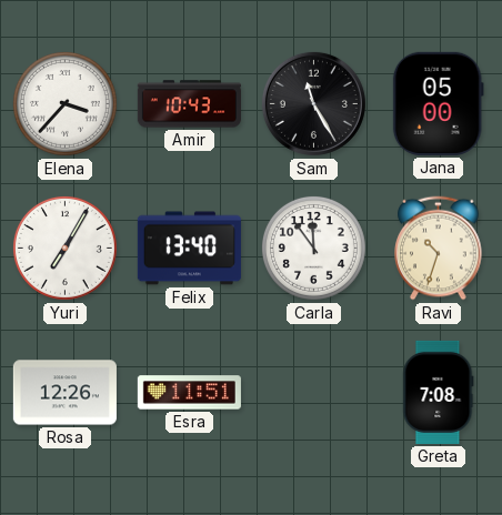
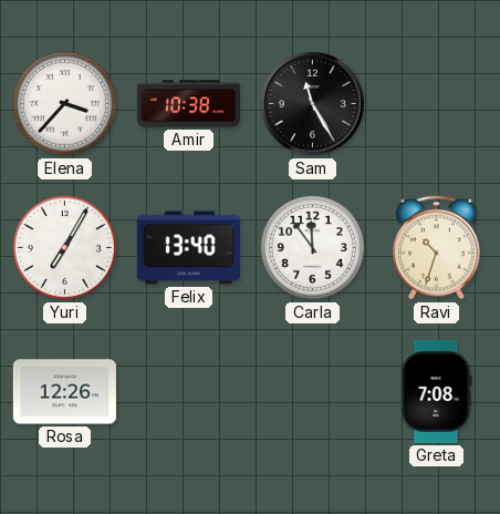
Amir: 10:43 -> 10:38 (188, 104)
Jana: 05:00 -> none (438, 103)
Esra: 11:51 -> none (189, 393)
